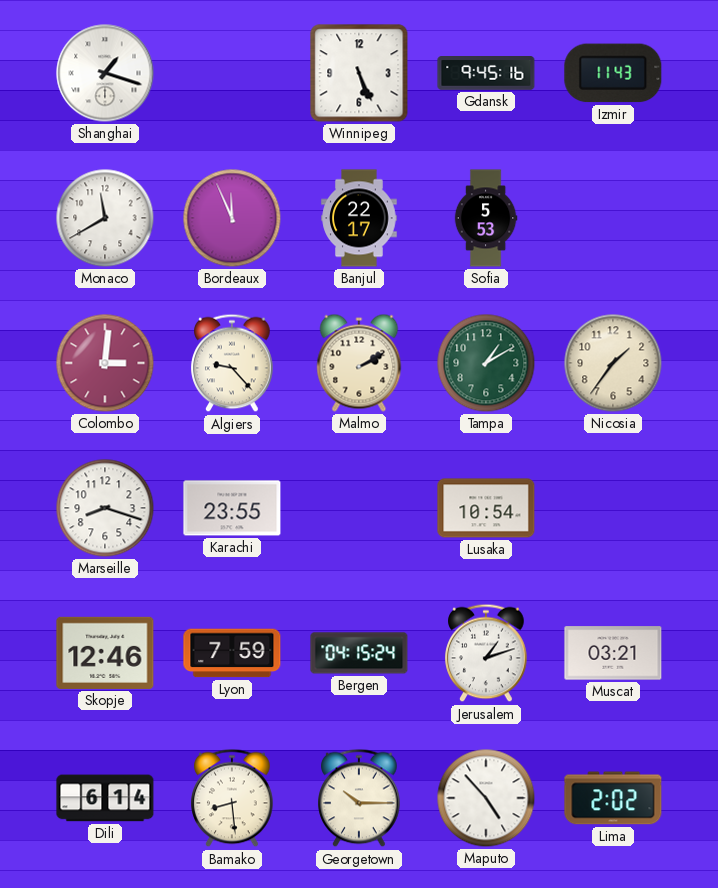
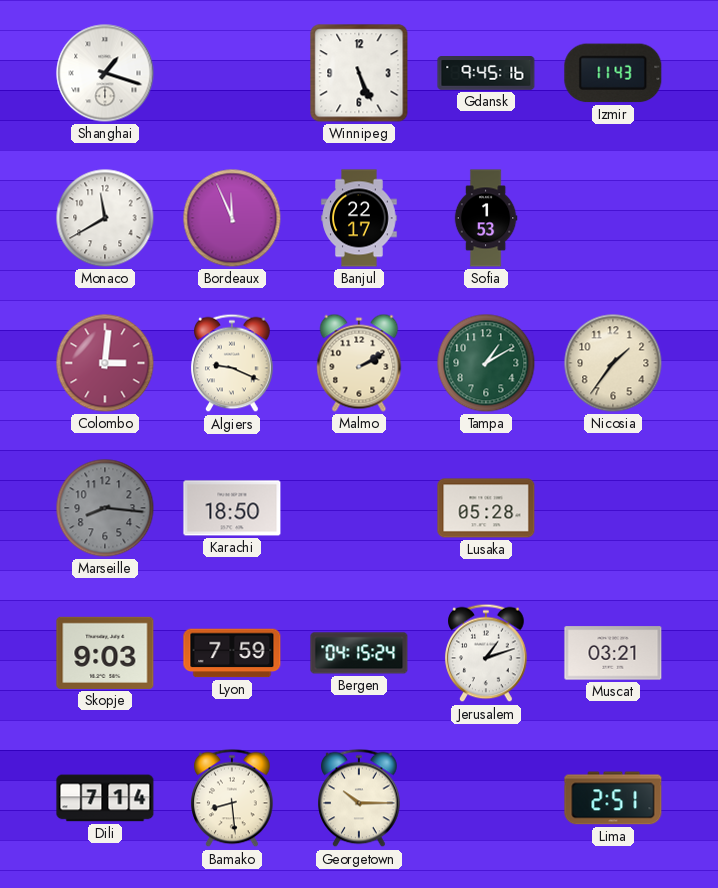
Sofia: 5:53 -> 1:53 (486, 218)
Algiers: 9:23 -> 9:19 (232, 363)
Marseille: 8:18 -> 8:16 (105, 508)
Marseille dial: white -> grey (105, 508)
Karachi: 23:55 -> 18:50 (232, 508)
Lusaka: 10:54 -> 05:28 (486, 508)
Skopje: 12:46 -> 9:03 (105, 653)
Dili: 6:14 -> 7:14 (105, 798)
Maputo: 4:53 -> none (486, 798)
Lima: 2:02 -> 2:51 (613, 798)
